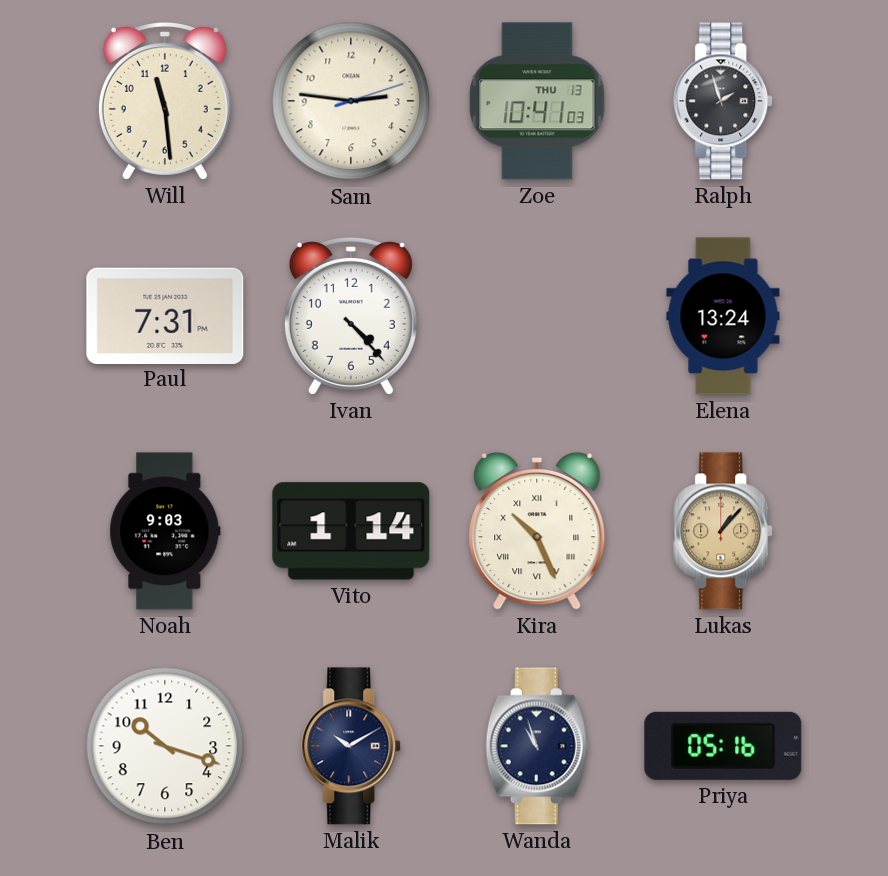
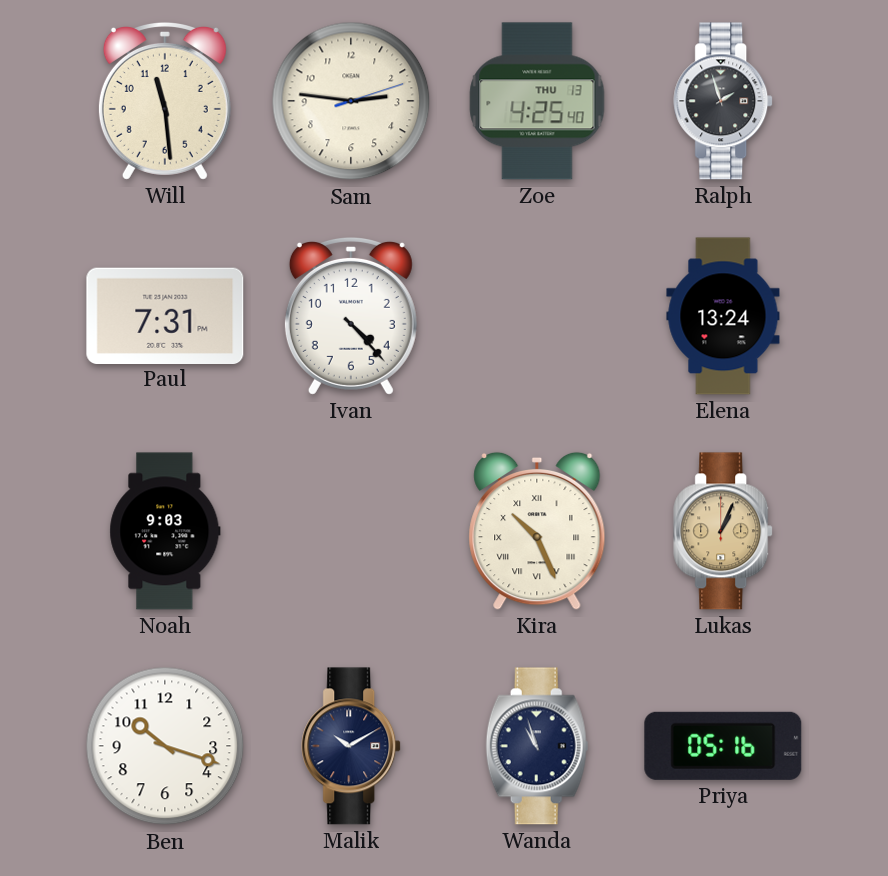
Zoe: 10:41 -> 4:25 (537, 101)
Vito: 1:14 -> none (351, 531)
Lukas: 1:07 -> 1:04 (724, 531)
